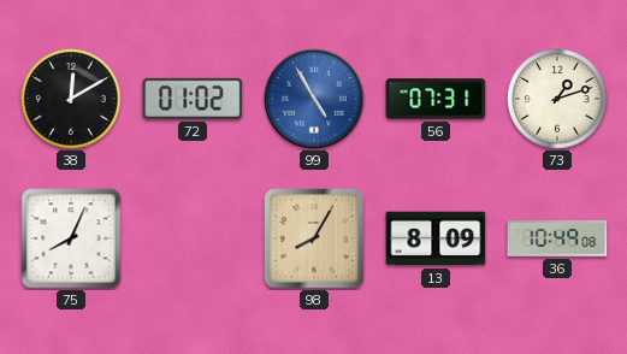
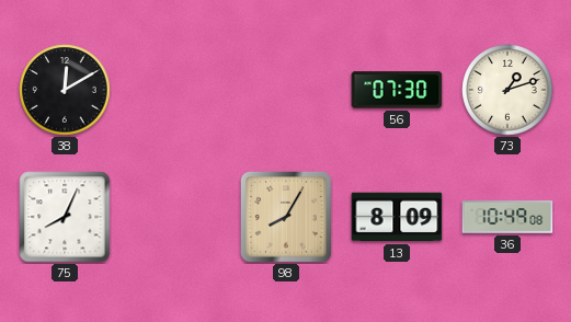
72: 01:02 -> none (193, 99)
99: 4:55 -> none (314, 99)
56: 07:31 -> 07:30 (397, 90)
